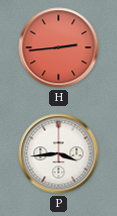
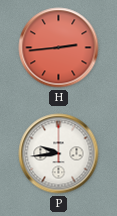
P: 3:44 -> 9:44 (59, 154)
